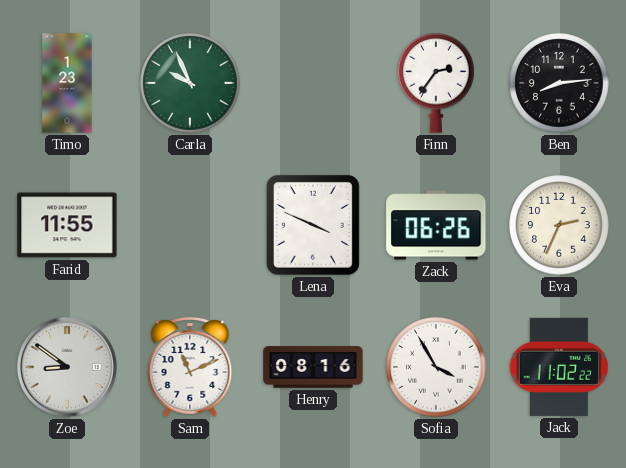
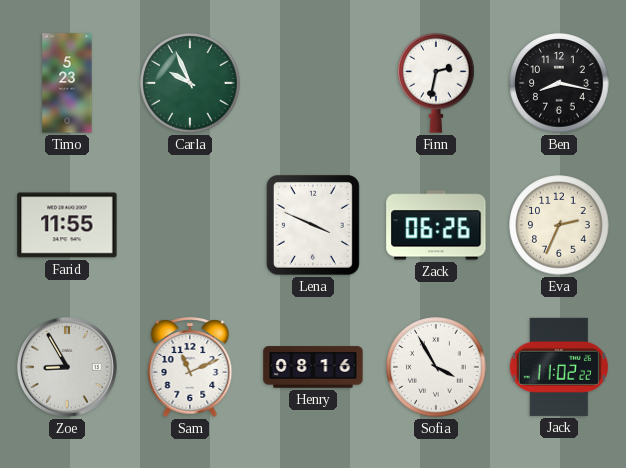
Timo: 1:23 -> 5:23 (67, 83)
Finn: 2:36 -> 2:32 (436, 83)
Ben: 8:14 -> 8:17 (559, 83)
Zoe: 8:51 -> 8:55 (67, 367)
